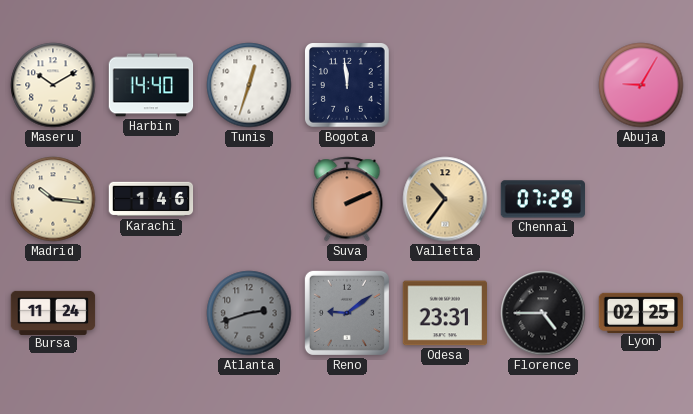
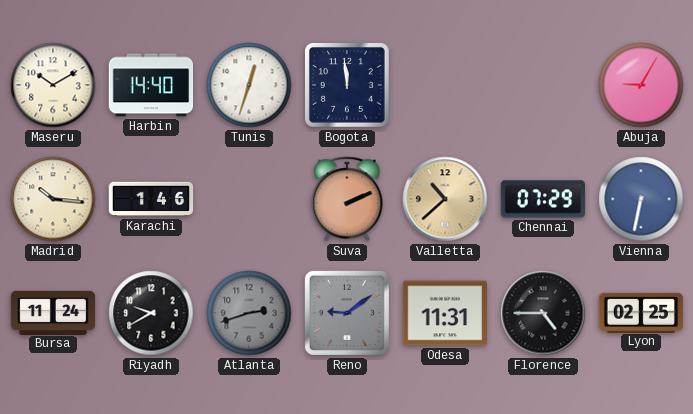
Valletta: 10:36 -> 10:38 (445, 199)
Vienna: none -> 6:32 (641, 199)
Riyadh: none -> 9:40 (151, 313)
Odesa: 23:31 -> 11:31 (445, 313)
